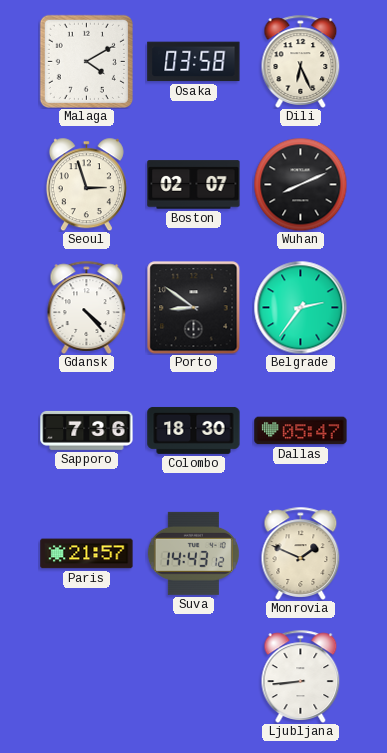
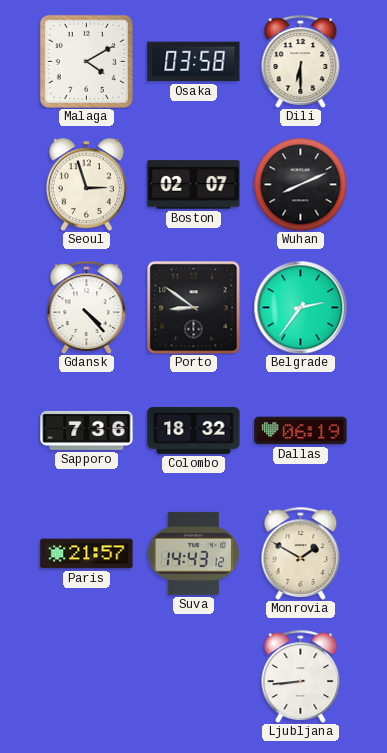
Dili: 6:26 -> 6:30 (301, 61)
Colombo: 18:30 -> 18:32 (194, 430)
Dallas: 05:47 -> 06:19 (301, 431)
Monrovia: 1:49 -> 1:50 (301, 553)
